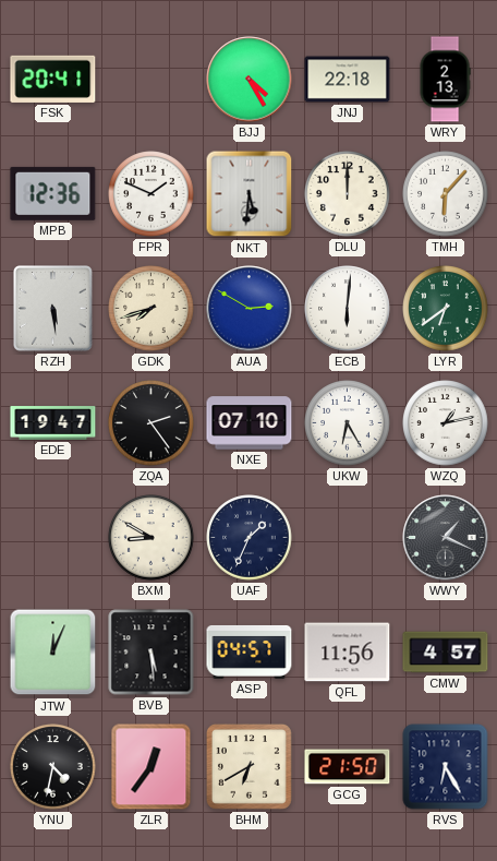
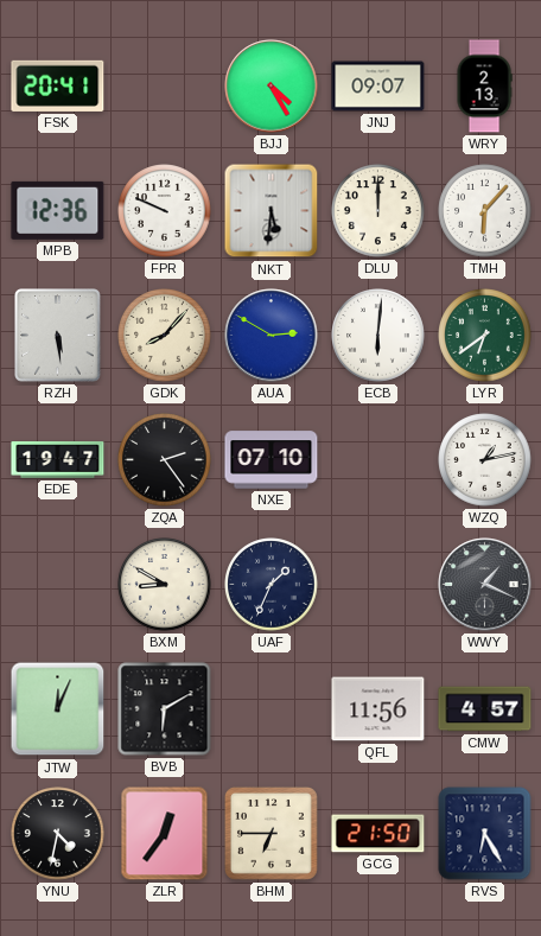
JNJ: 22:18 -> 09:07 (378, 87)
FPR: 1:49 -> 9:49 (165, 211)
GDK: 7:42 -> 8:07 (165, 336)
UKW: 6:25 -> none (348, 423)
BVB: 5:29 -> 6:10 (165, 709)
ASP: 04:57 -> none (250, 651)
BHM: 6:40 -> 6:45 (270, 833)
